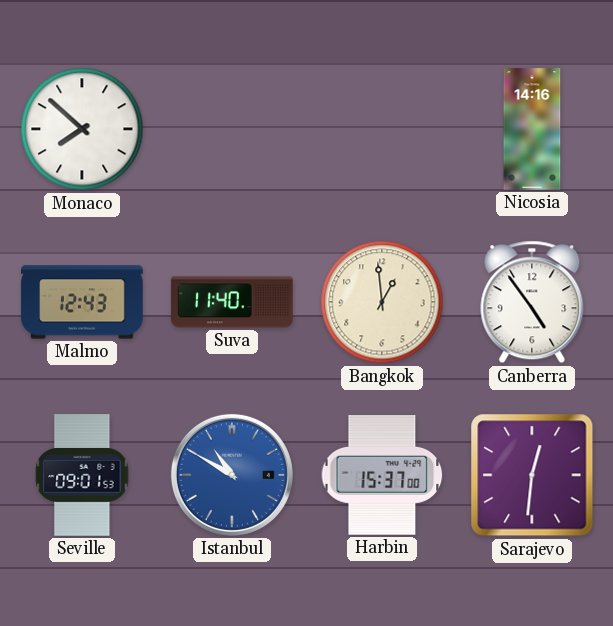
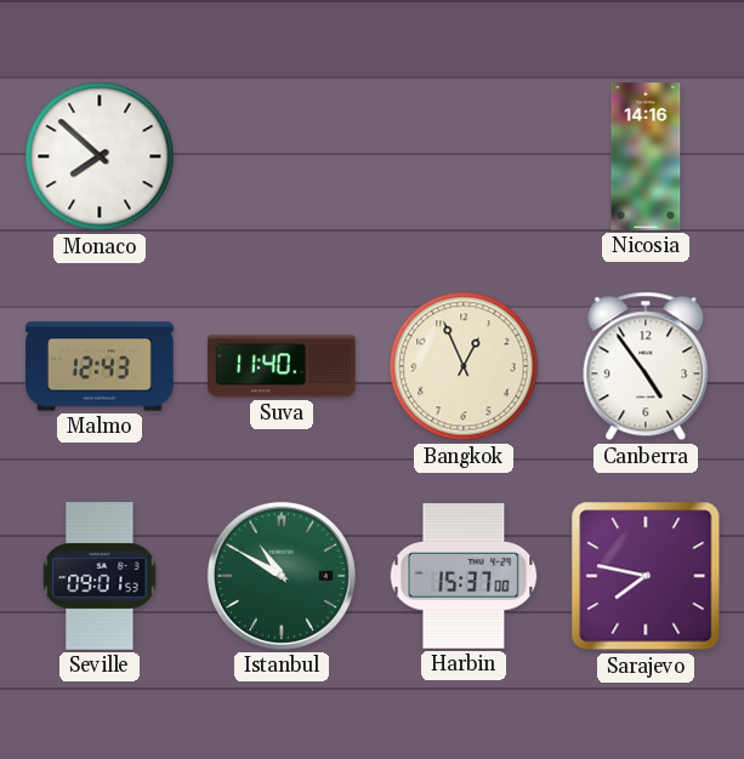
Bangkok: 12:59 -> 12:56 (464, 366)
Istanbul dial: blue -> green (282, 576)
Sarajevo: 12:31 -> 7:47 (646, 576)
